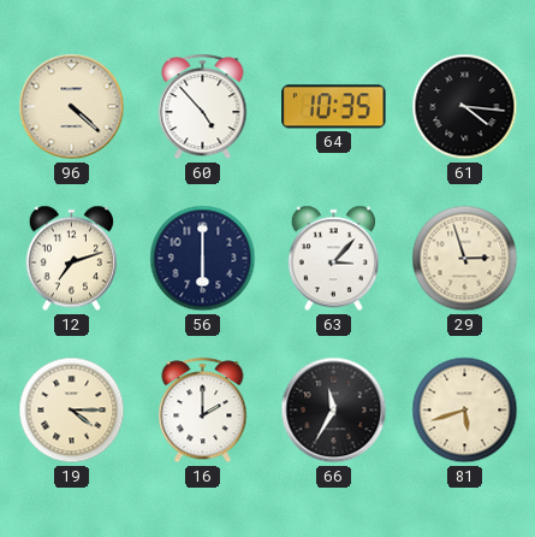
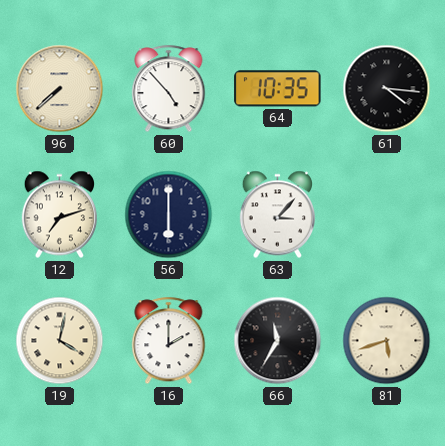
96: 4:22 -> 7:38 (60, 89)
29: 2:57 -> none (465, 259)
19: 4:15 -> 4:02 (60, 341)
